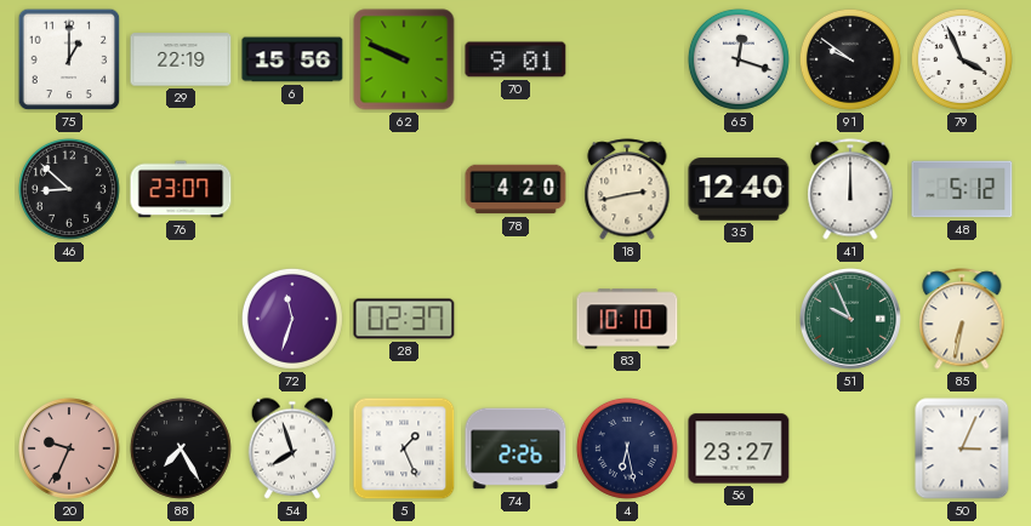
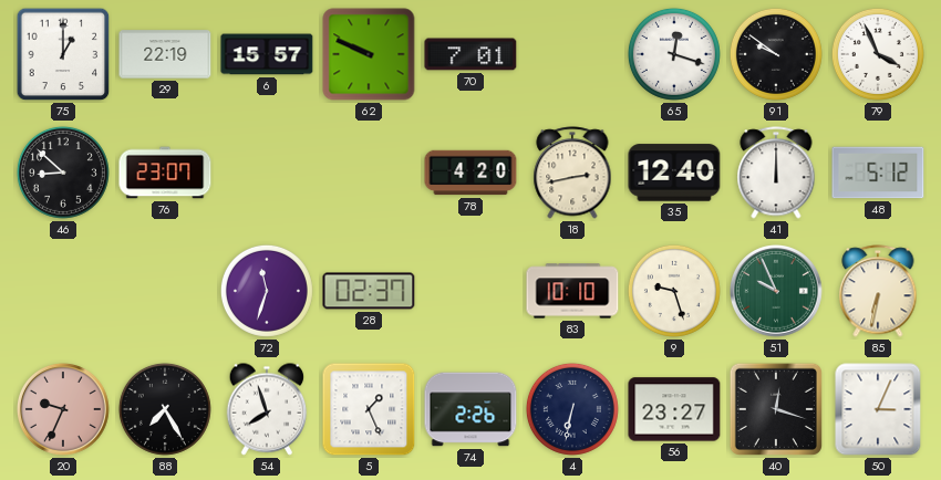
6: 15:56 -> 15:57 (267, 54)
70: 9:01 -> 7:01 (471, 54)
9: none -> 9:27 (674, 291)
4: 6:28 -> 6:32 (572, 409)
40: none -> 12:18 (776, 409)
